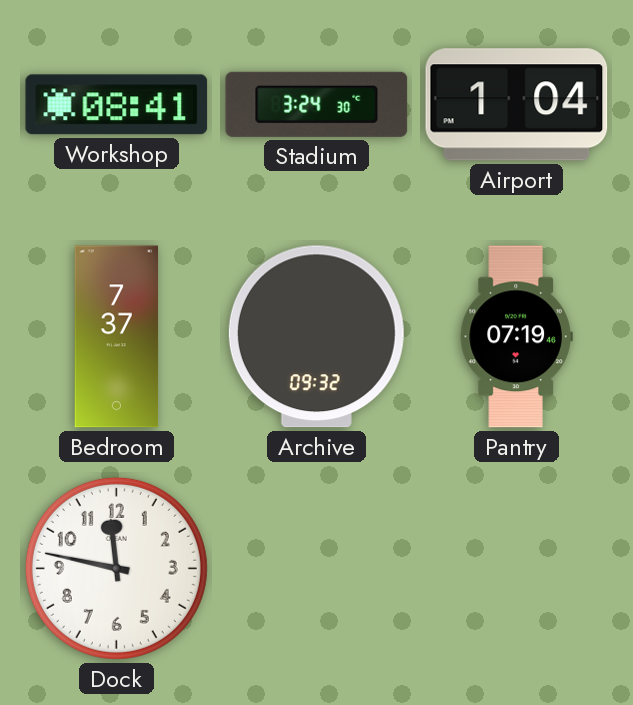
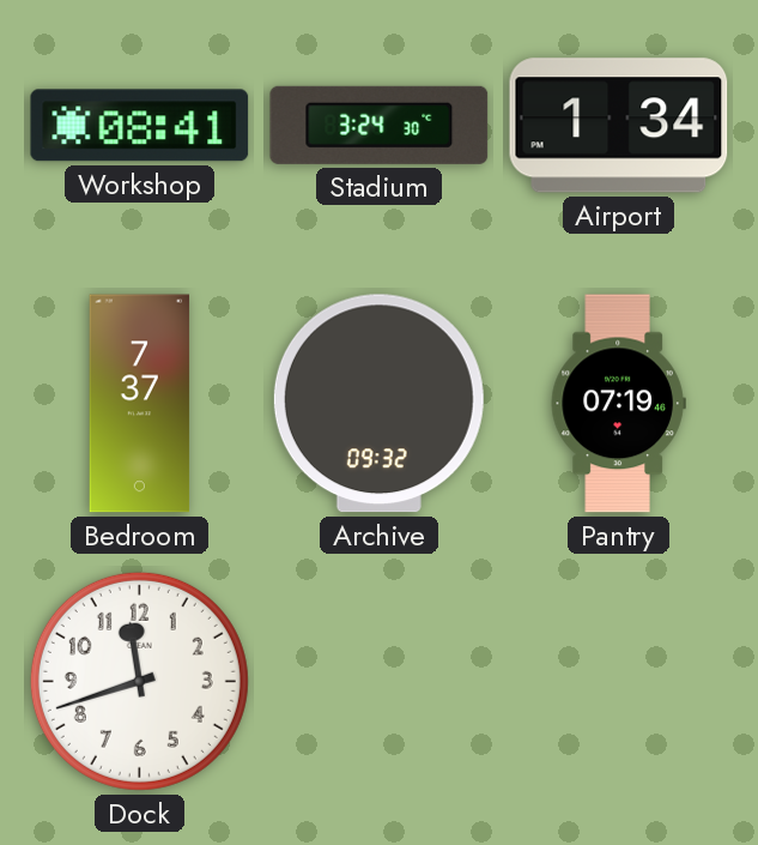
Airport: 1:04 -> 1:34 (619, 126)
Dock: 11:47 -> 11:42 (139, 681)
